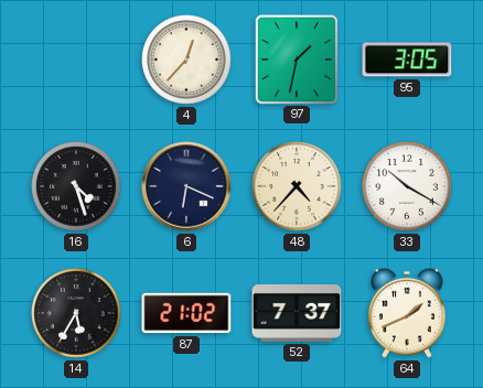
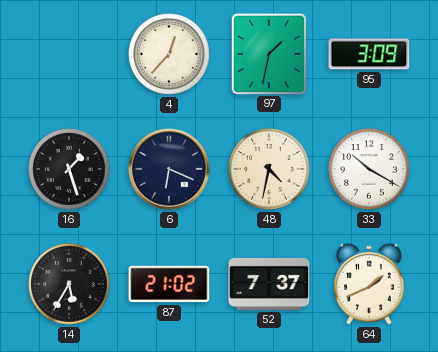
95: 3:05 -> 3:09 (369, 54)
16: 4:27 -> 1:27 (69, 169)
48: 4:37 -> 4:32 (269, 169)
